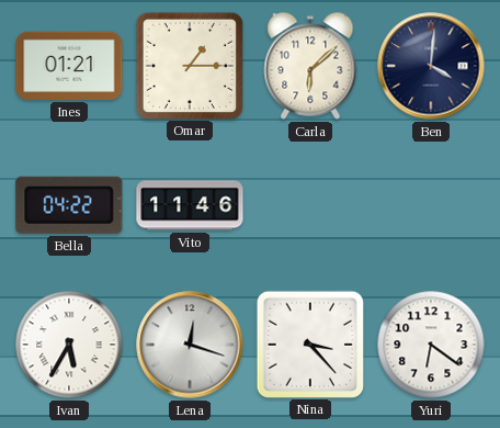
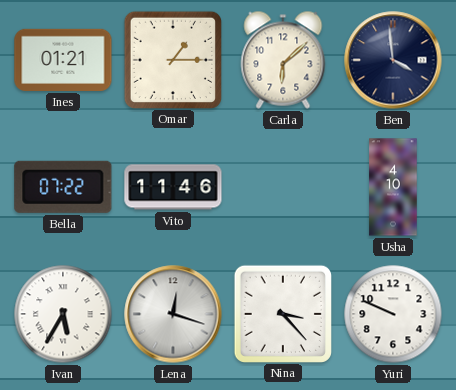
Ben: 4:01 -> 3:59 (393, 60)
Bella: 04:22 -> 07:22 (63, 187)
Usha: none -> 4:10 (393, 187)
Yuri: 6:21 -> 9:49 (393, 314)
